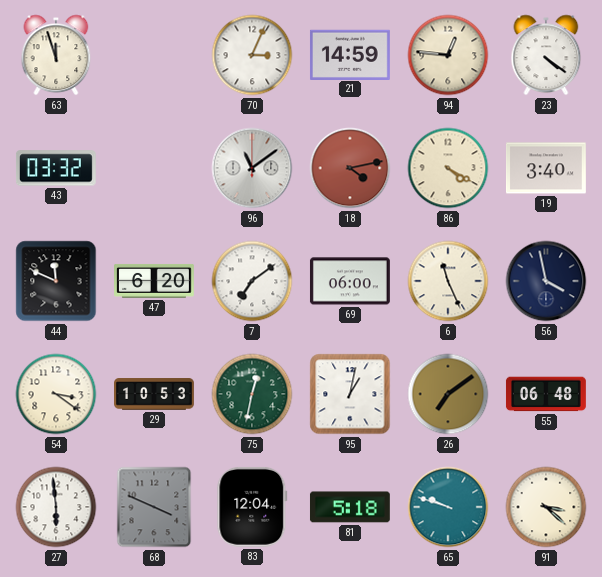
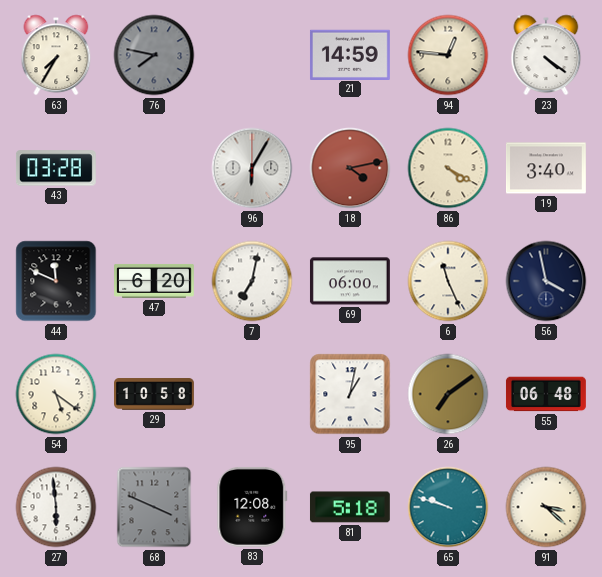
63: 11:57 -> 7:35 (56, 55)
76: none -> 7:47 (154, 55)
70: 3:04 -> none (252, 55)
43: 03:32 -> 03:28 (56, 168)
96: 11:09 -> 6:05 (252, 168)
7: 7:09 -> 7:02 (252, 281)
54: 3:21 -> 5:21 (56, 394)
29: 10:53 -> 10:58 (155, 394)
75: 12:32 -> none (252, 394)
83: 12:04 -> 12:08 (252, 507)
